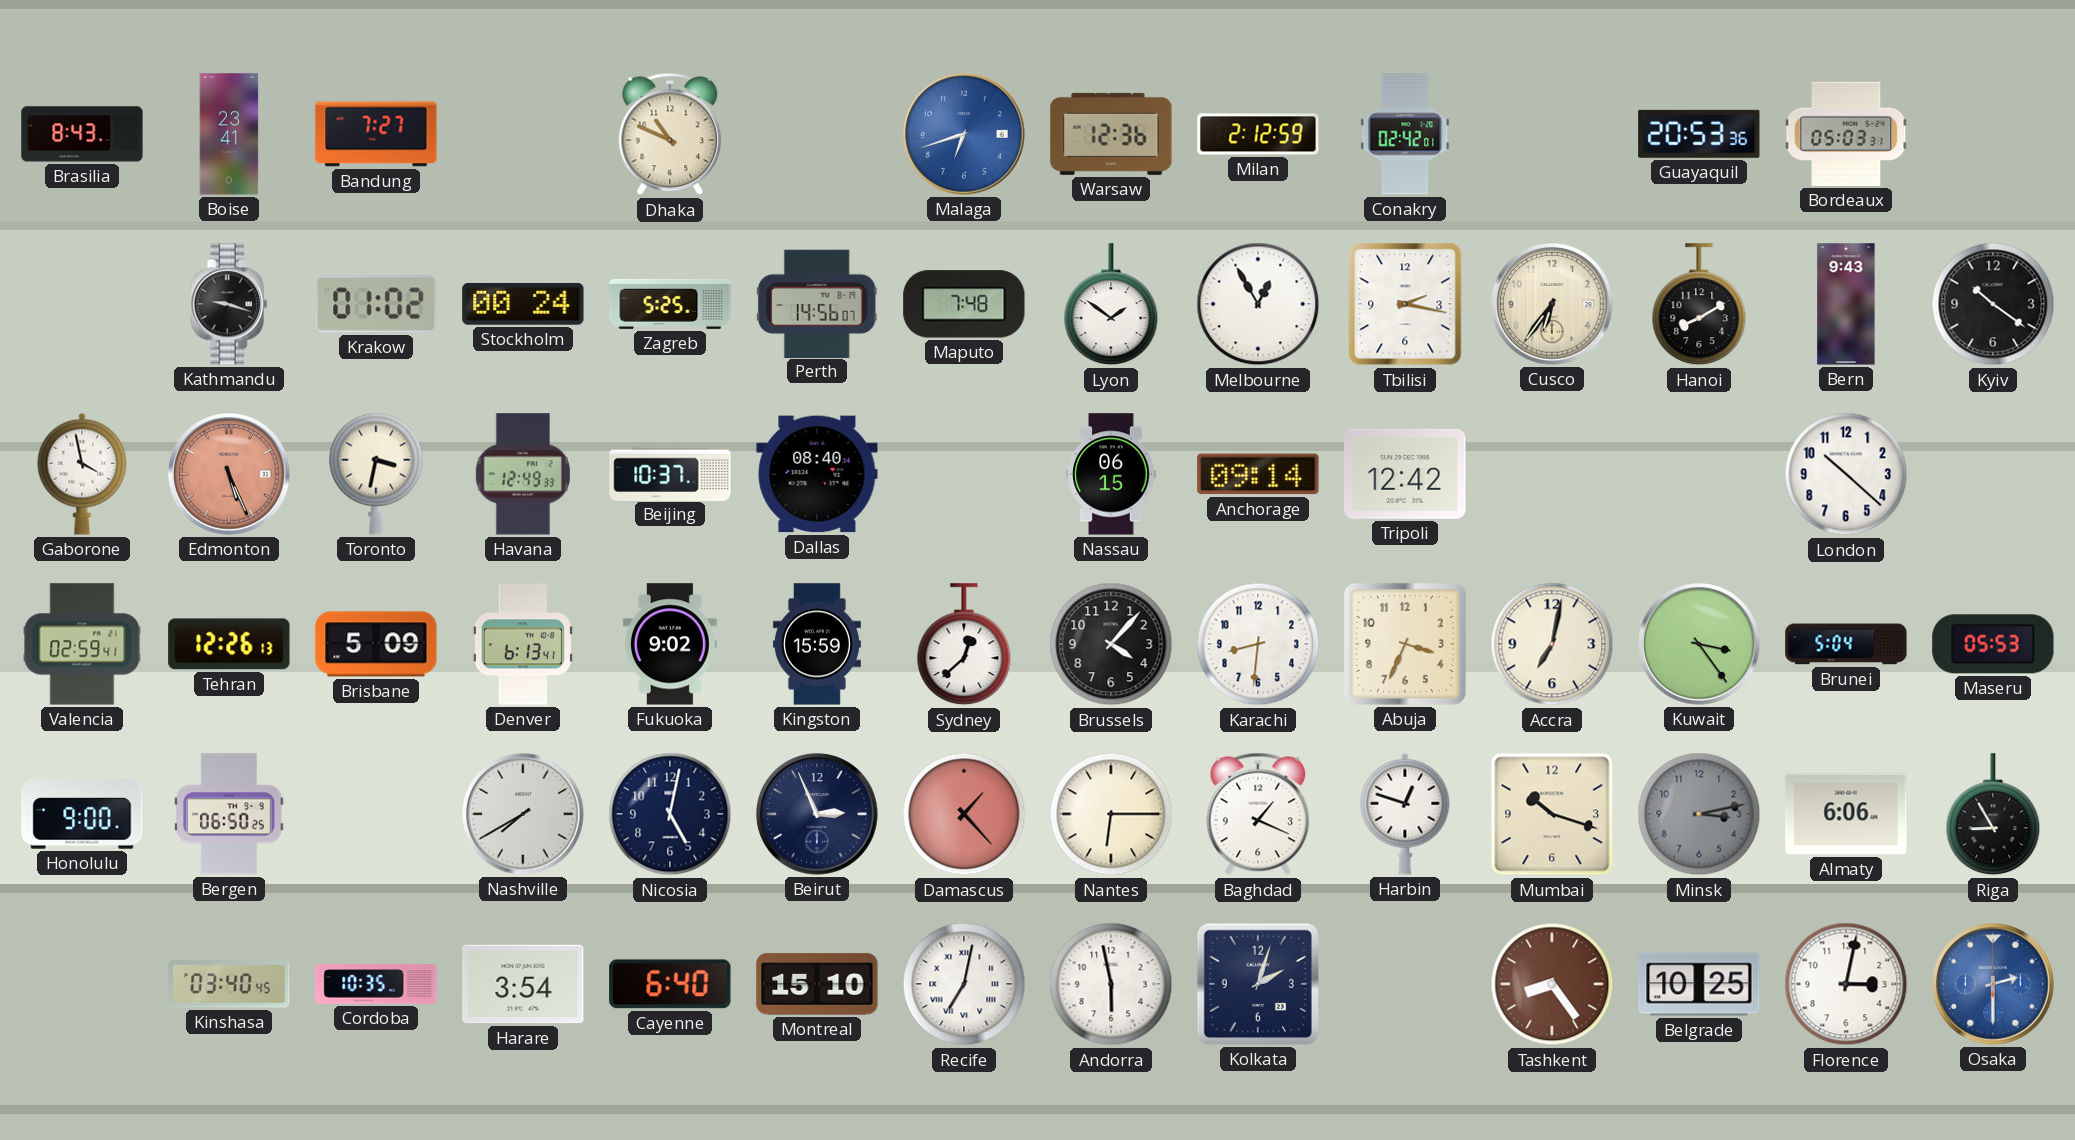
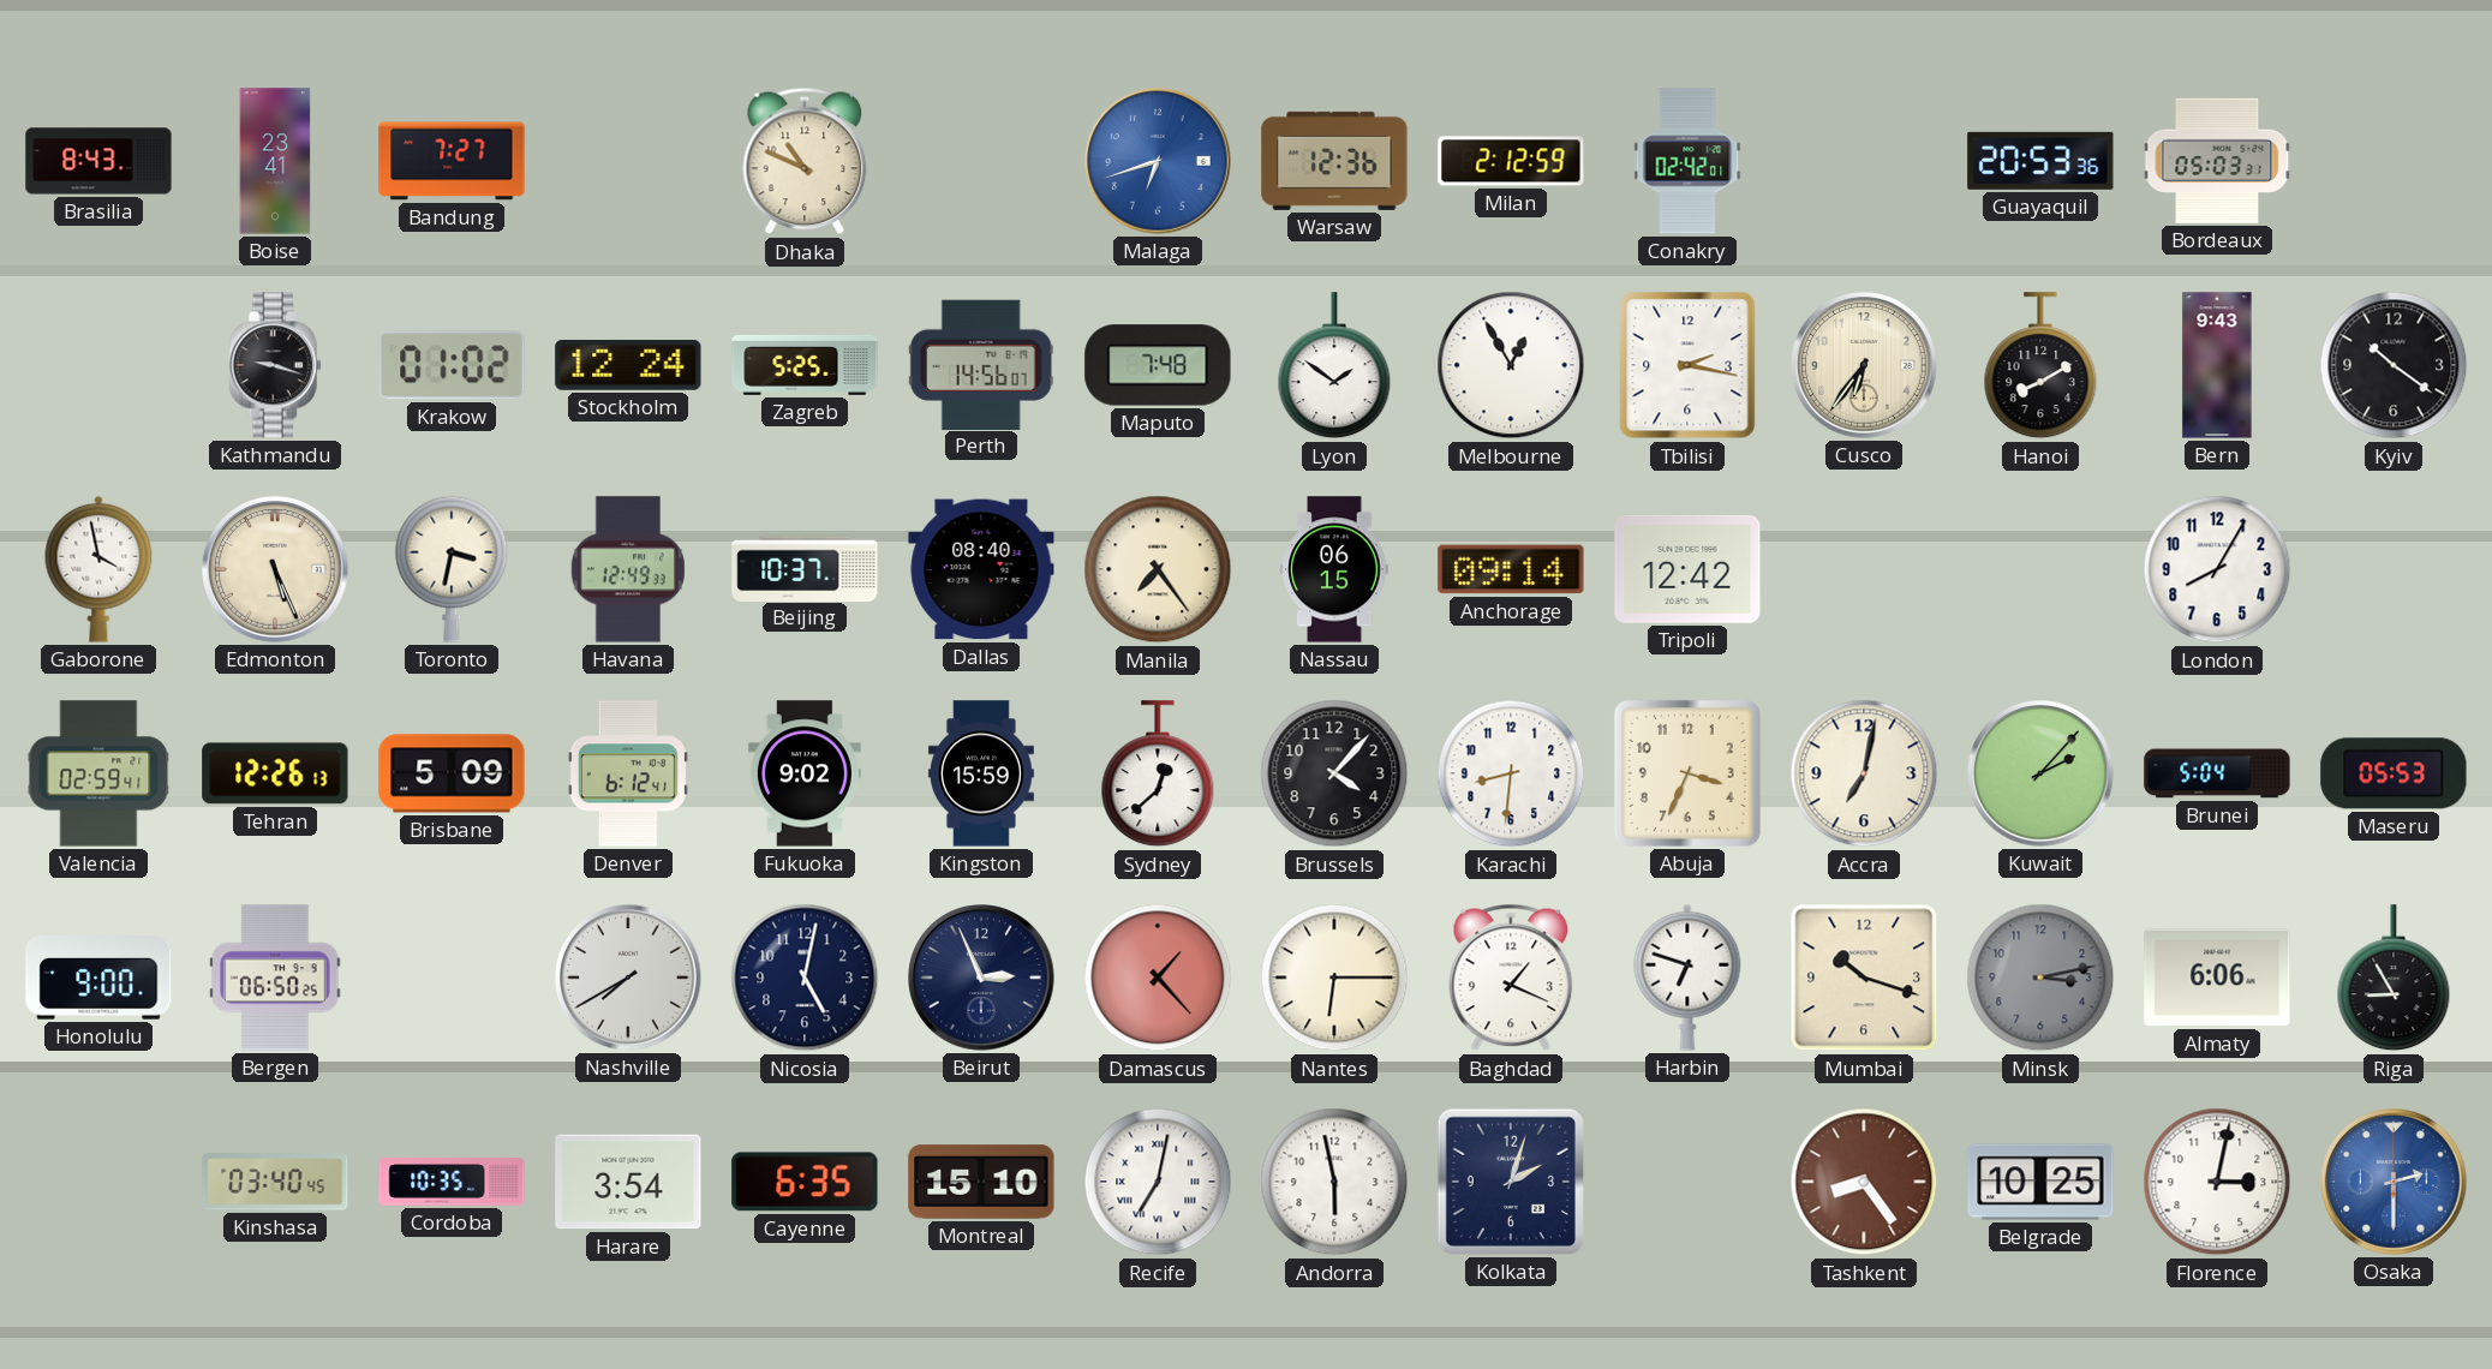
Stockholm: 00:24 -> 12:24 (628, 365)
Edmonton dial: salmon -> cream (275, 569)
Manila: none -> 7:24 (1158, 569)
London: 10:22 -> 8:05 (2217, 569)
Denver: 6:13 -> 6:12 (628, 773)
Kuwait: 3:24 -> 2:07 (2040, 773)
Harbin: 12:48 -> 6:48 (1687, 978)
Cayenne: 6:40 -> 6:35 (805, 1182)
